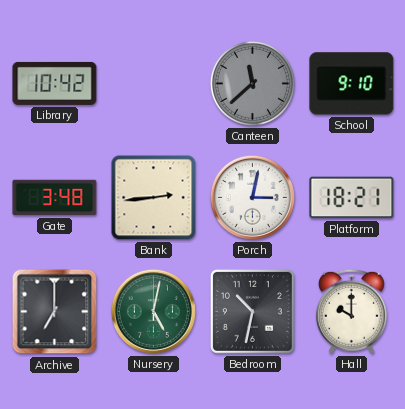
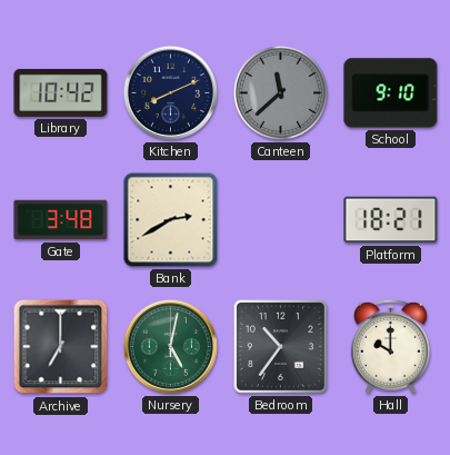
Kitchen: none -> 8:11 (170, 92)
Bank: 2:44 -> 2:40 (171, 220)
Porch: 3:02 -> none (252, 197)
Bedroom: 10:32 -> 10:36 (280, 346)
